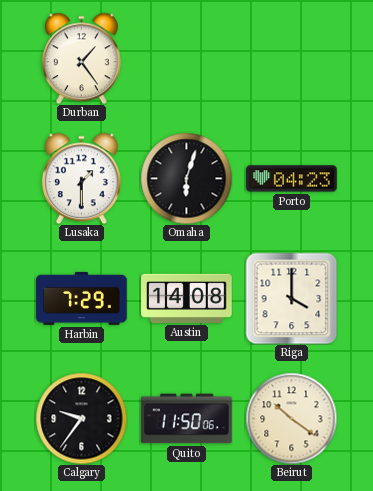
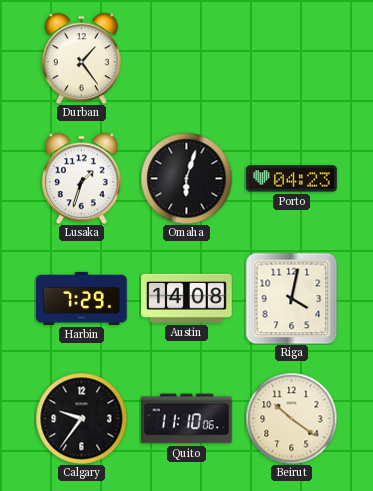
Lusaka: 1:30 -> 1:33 (81, 178)
Riga: 4:00 -> 4:02 (291, 298)
Quito: 11:50 -> 11:10 (187, 419)
